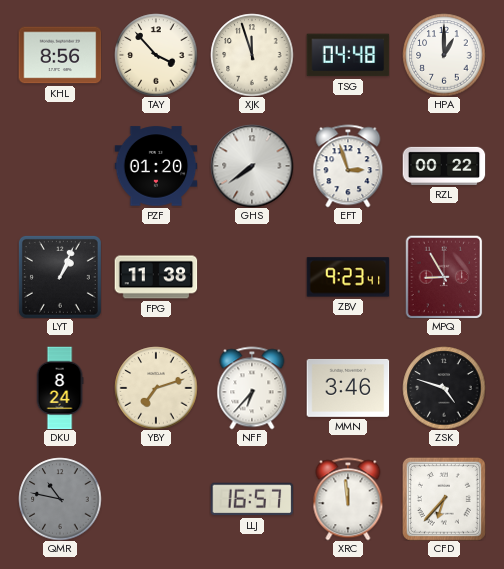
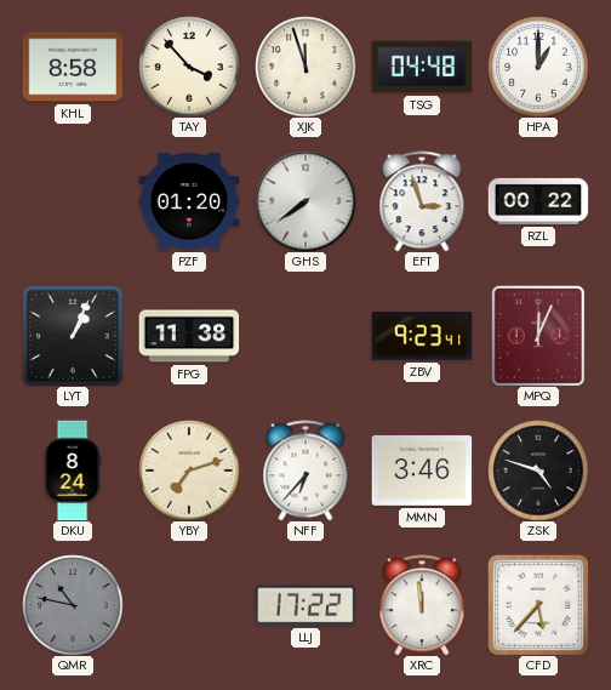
KHL: 8:56 -> 8:58 (73, 67)
MPQ: 8:55 -> 12:04 (538, 336)
LLJ: 16:57 -> 17:22 (305, 605)
CFD: 6:37 -> 5:37 (538, 605)
